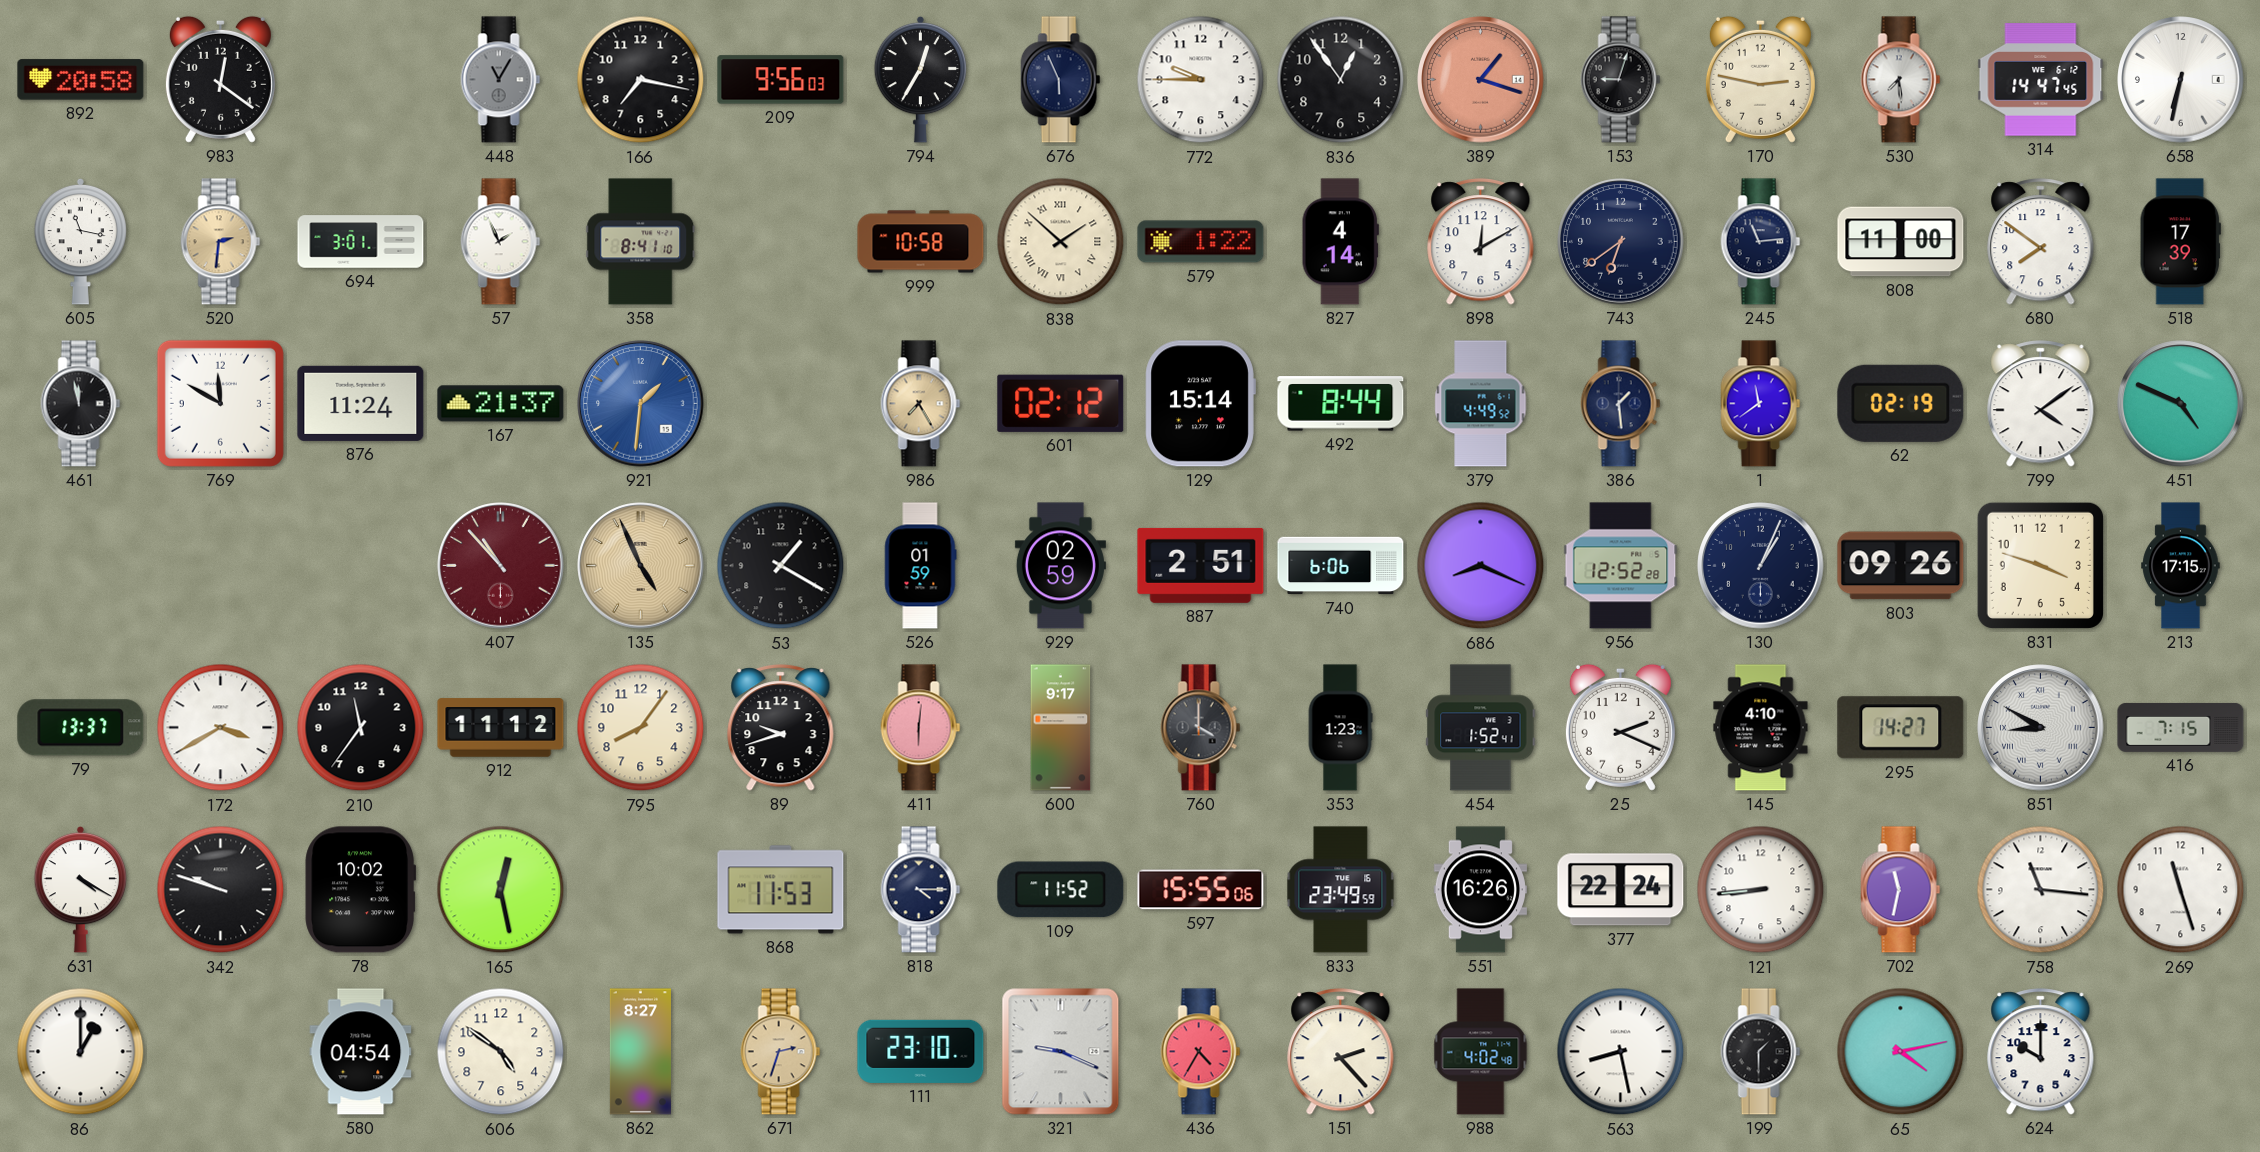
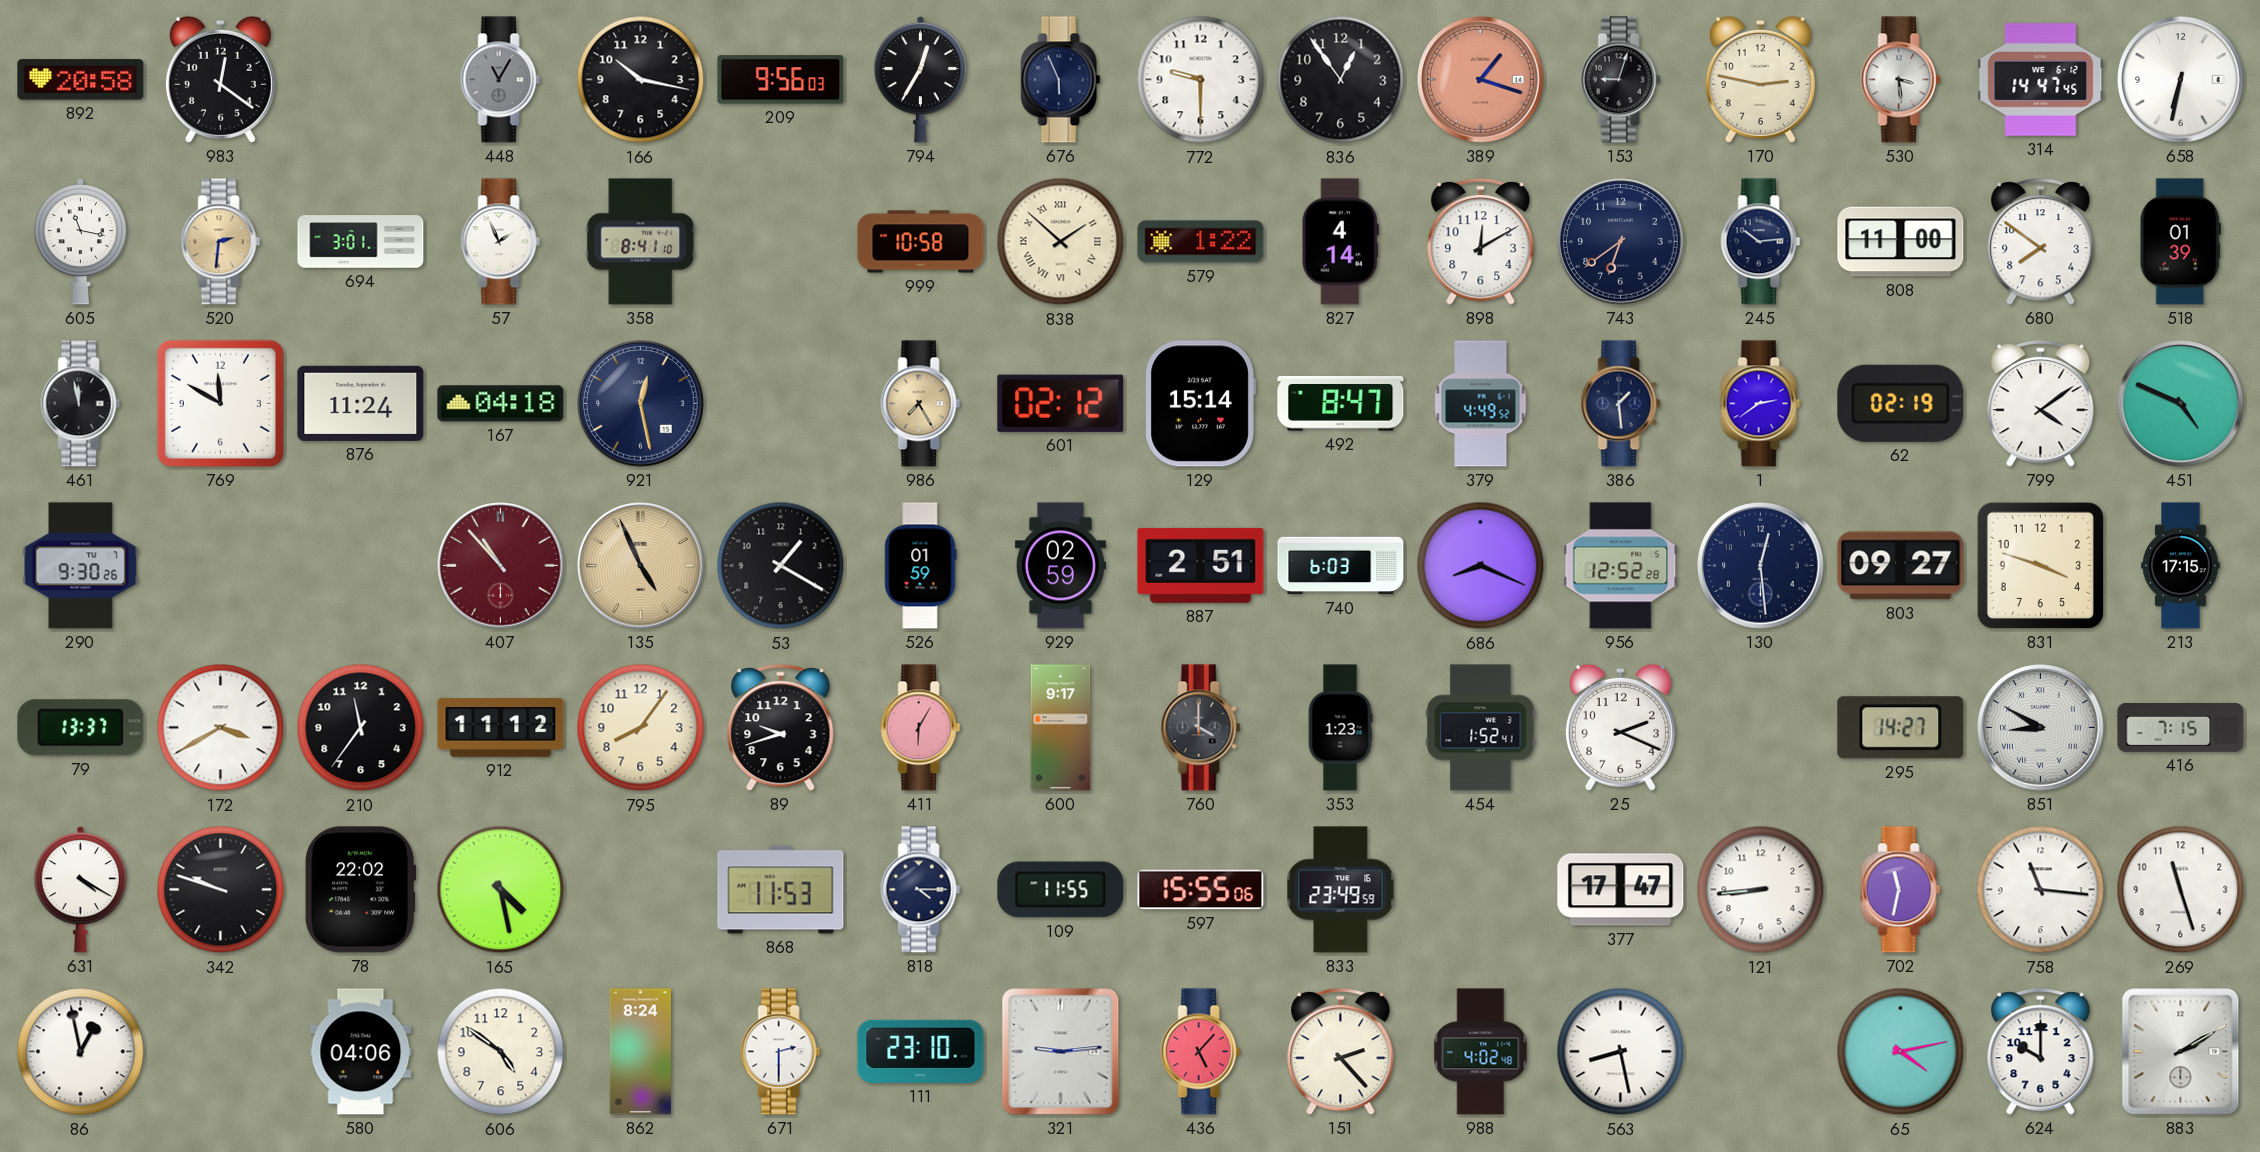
166: 7:17 -> 10:17 (641, 80)
772: 9:45 -> 9:30 (1201, 80)
530: 7:29 -> 3:29 (1901, 80)
245: 11:14 -> 10:14 (1761, 242)
518: 17:39 -> 01:39 (2180, 242)
167: 21:37 -> 04:18 (501, 404)
921: 1:31 -> 12:28 (641, 404)
921 dial: blue -> navy (641, 404)
492: 8:44 -> 8:47 (1341, 404)
1: 11:39 -> 2:39 (1761, 404)
290: none -> 9:30 (81, 566)
740: 6:06 -> 6:03 (1341, 566)
130: 1:04 -> 12:29 (1761, 566)
803: 09:26 -> 09:27 (1901, 566)
411: 6:01 -> 6:05 (921, 728)
145: 4:10 -> none (1761, 728)
78: 10:02 -> 22:02 (361, 890)
165: 12:28 -> 4:28 (501, 890)
109: 11:52 -> 11:55 (1061, 890)
551: 16:26 -> none (1480, 890)
377: 22:24 -> 17:47 (1621, 890)
86: 1:00 -> 12:58 (81, 1052)
580: 04:54 -> 04:06 (361, 1052)
862: 8:27 -> 8:24 (640, 1052)
671: 2:33 -> 2:30 (781, 1052)
671 dial: champagne -> white (781, 1052)
321: 9:19 -> 9:14 (1061, 1052)
436: 4:35 -> 5:07 (1201, 1052)
199: 1:30 -> none (1761, 1052)
883: none -> 2:10 (2181, 1052)
